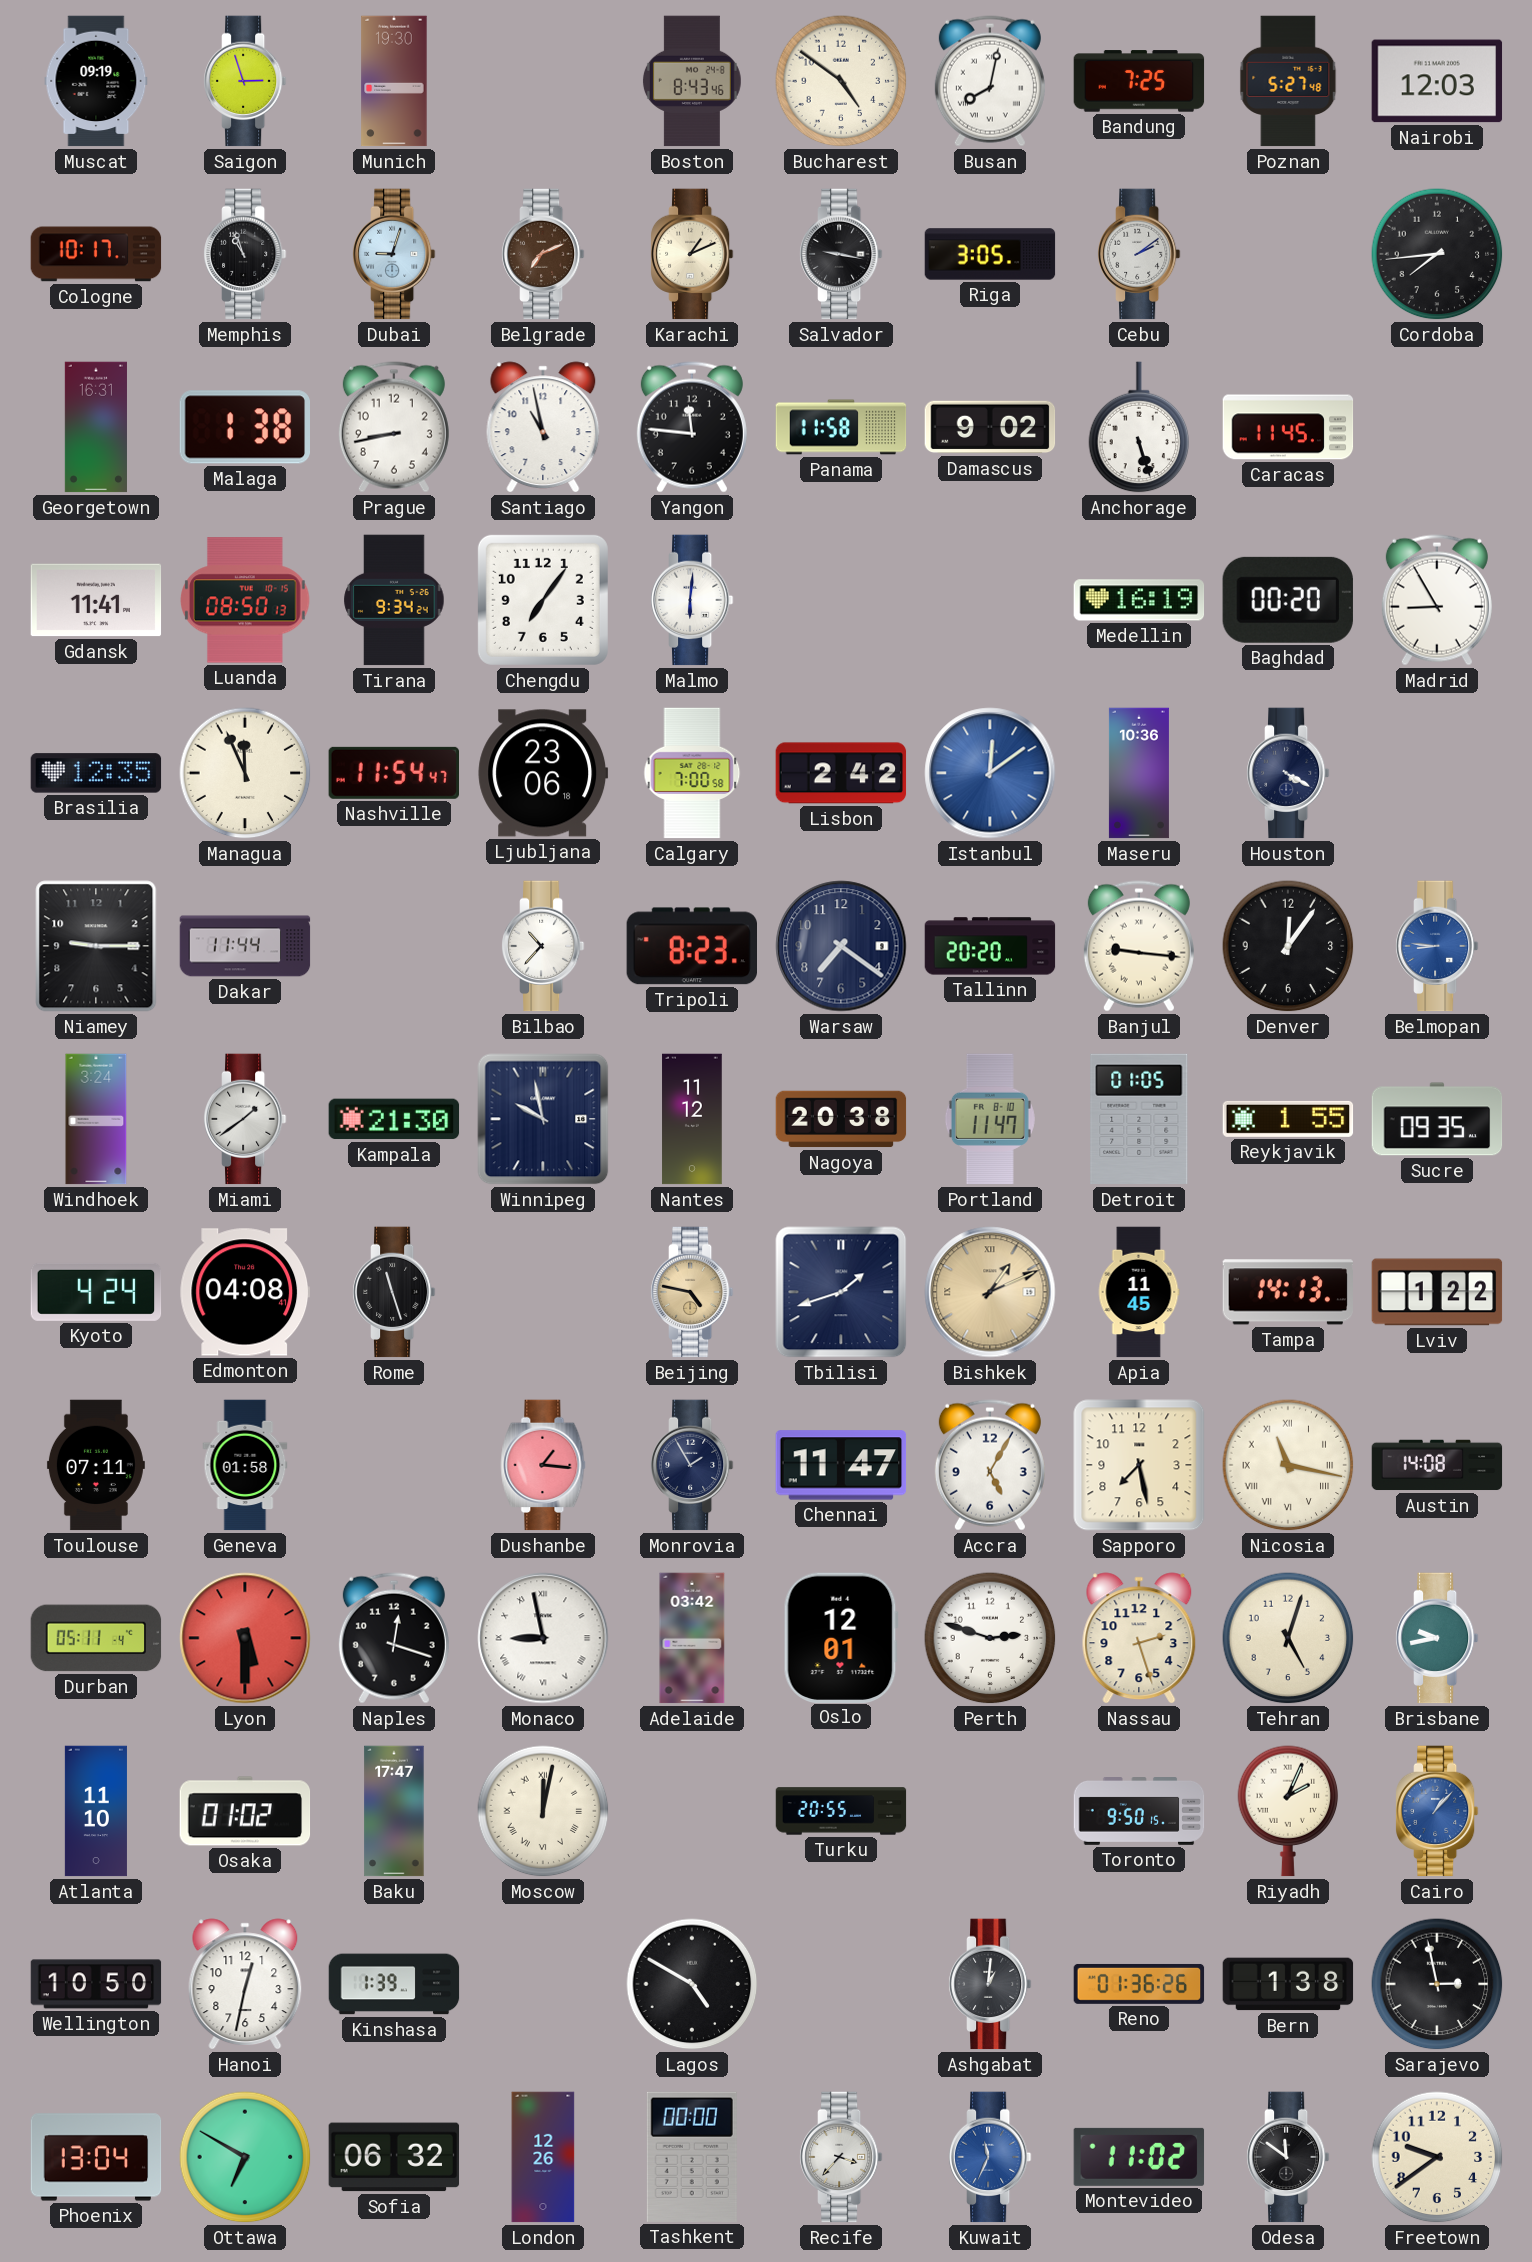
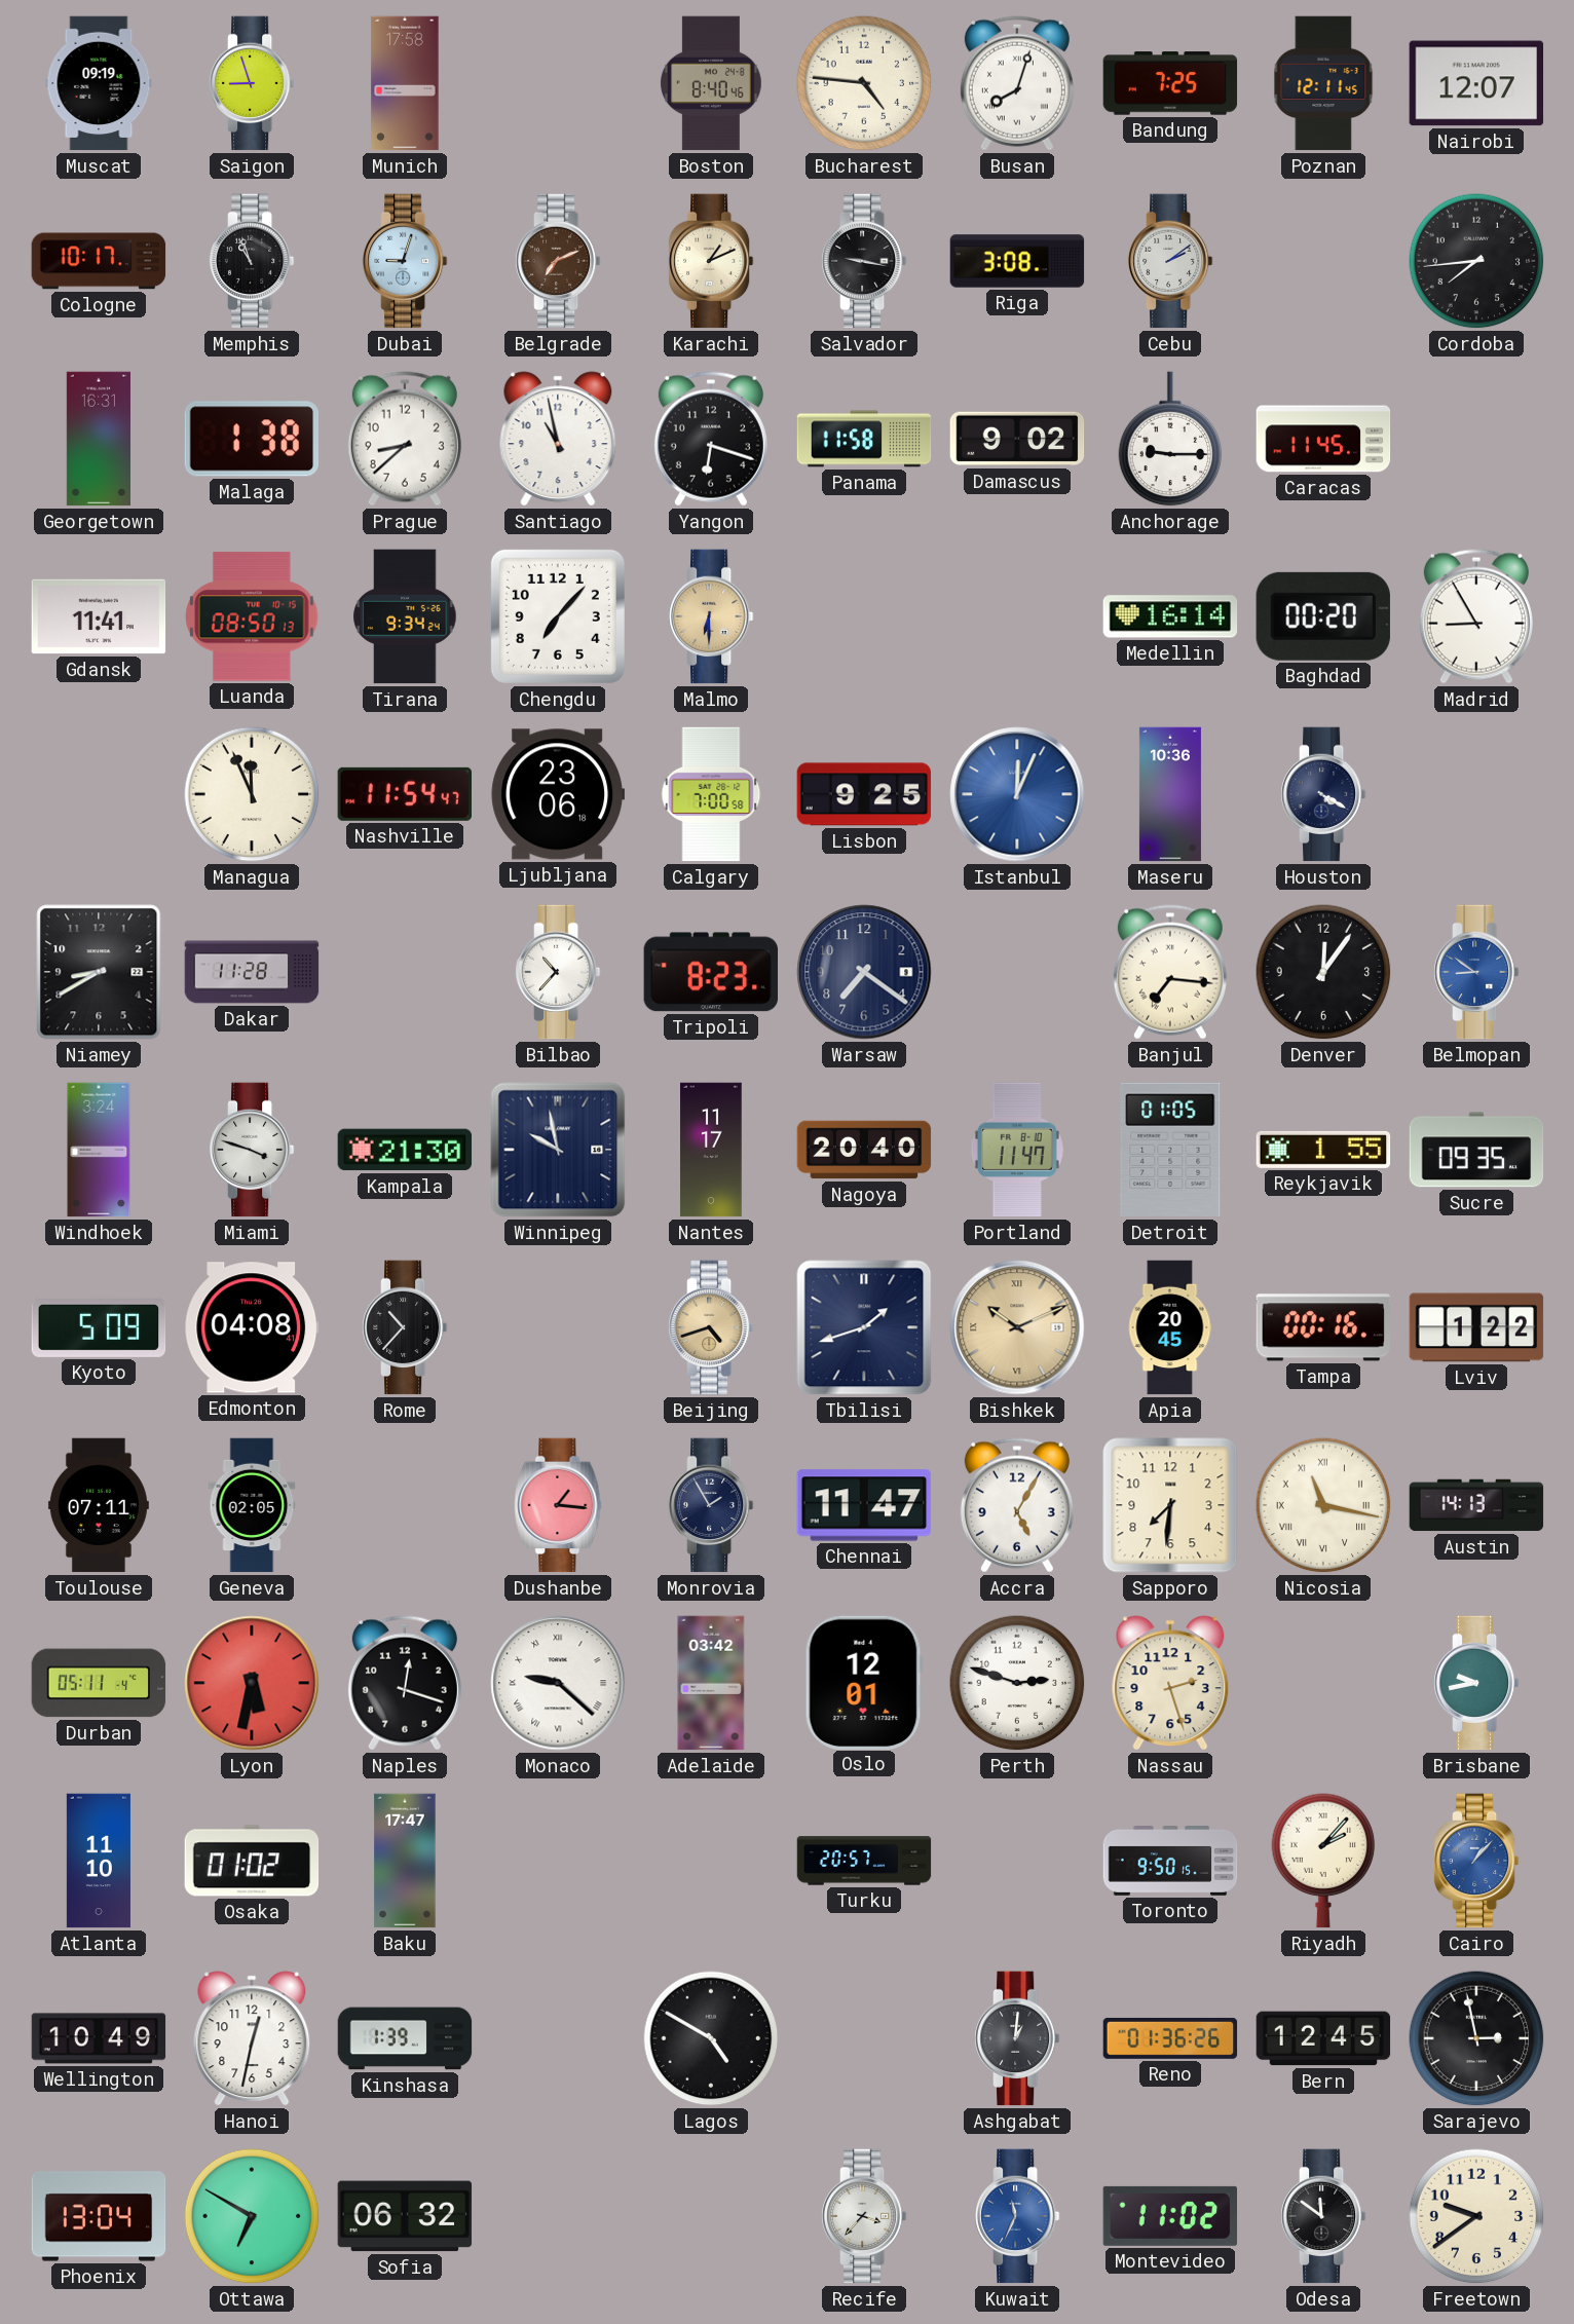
Saigon: 2:57 -> 8:57 (252, 83)
Munich: 19:30 -> 17:58 (405, 83)
Boston: 8:43 -> 8:40 (711, 83)
Bucharest: 4:51 -> 4:46 (864, 83)
Busan: 8:02 -> 8:03 (1017, 83)
Poznan: 5:27 -> 12:11 (1323, 83)
Nairobi: 12:03 -> 12:07 (1476, 83)
Riga: 3:05 -> 3:08 (1017, 261)
Prague: 8:43 -> 8:38 (405, 439)
Yangon: 11:46 -> 6:18 (711, 439)
Anchorage: 5:27 -> 9:15 (1170, 439)
Chengdu: 7:06 -> 7:07 (558, 616)
Malmo: 6:01 -> 6:30 (711, 616)
Malmo dial: white -> champagne (711, 616)
Medellin: 16:19 -> 16:14 (1170, 616)
Brasilia: 12:35 -> none (96, 773)
Lisbon: 2:42 -> 9:25 (864, 794)
Istanbul: 12:09 -> 12:04 (1017, 794)
Niamey: 9:15 -> 8:40 (99, 972)
Dakar: 11:44 -> 11:28 (252, 972)
Tallinn: 20:20 -> none (990, 946)
Banjul: 9:16 -> 7:16 (1170, 972)
Belmopan: 8:46 -> 8:51 (1476, 972)
Miami: 1:39 -> 3:48 (252, 1150)
Nantes: 11:12 -> 11:17 (711, 1150)
Nagoya: 20:38 -> 20:40 (864, 1150)
Kyoto: 4:24 -> 5:09 (99, 1327)
Rome: 11:27 -> 10:37 (405, 1327)
Beijing: 4:47 -> 4:42 (711, 1327)
Bishkek: 1:11 -> 10:11 (1017, 1327)
Apia: 11:45 -> 20:45 (1170, 1327)
Tampa: 14:13 -> 00:16 (1322, 1327)
Geneva: 01:58 -> 02:05 (252, 1505)
Sapporo: 7:28 -> 7:31 (1170, 1505)
Austin: 14:08 -> 14:13 (1476, 1505)
Lyon: 5:30 -> 5:32 (252, 1683)
Monaco: 8:58 -> 9:22 (558, 1683)
Tehran: 5:03 -> none (1288, 1638)
Moscow: 12:02 -> none (543, 1811)
Turku: 20:55 -> 20:57 (864, 1861)
Riyadh: 2:04 -> 2:07 (1323, 1861)
Wellington: 10:50 -> 10:49 (99, 2038)
Bern: 1:38 -> 12:45 (1323, 2038)
London: 12:26 -> none (543, 2157)
Tashkent: 00:00 -> none (692, 2157)
